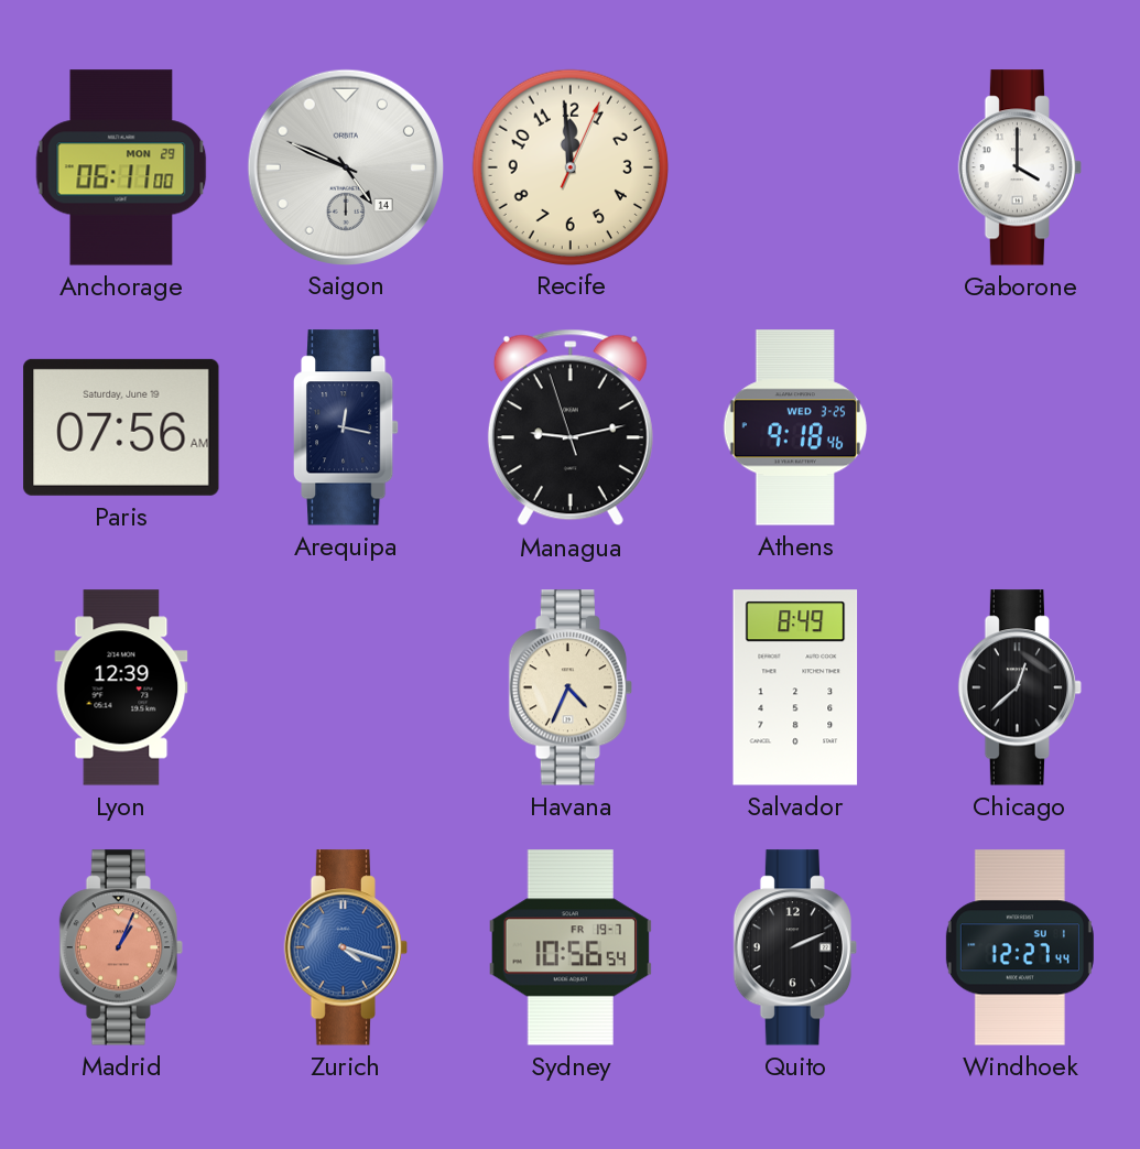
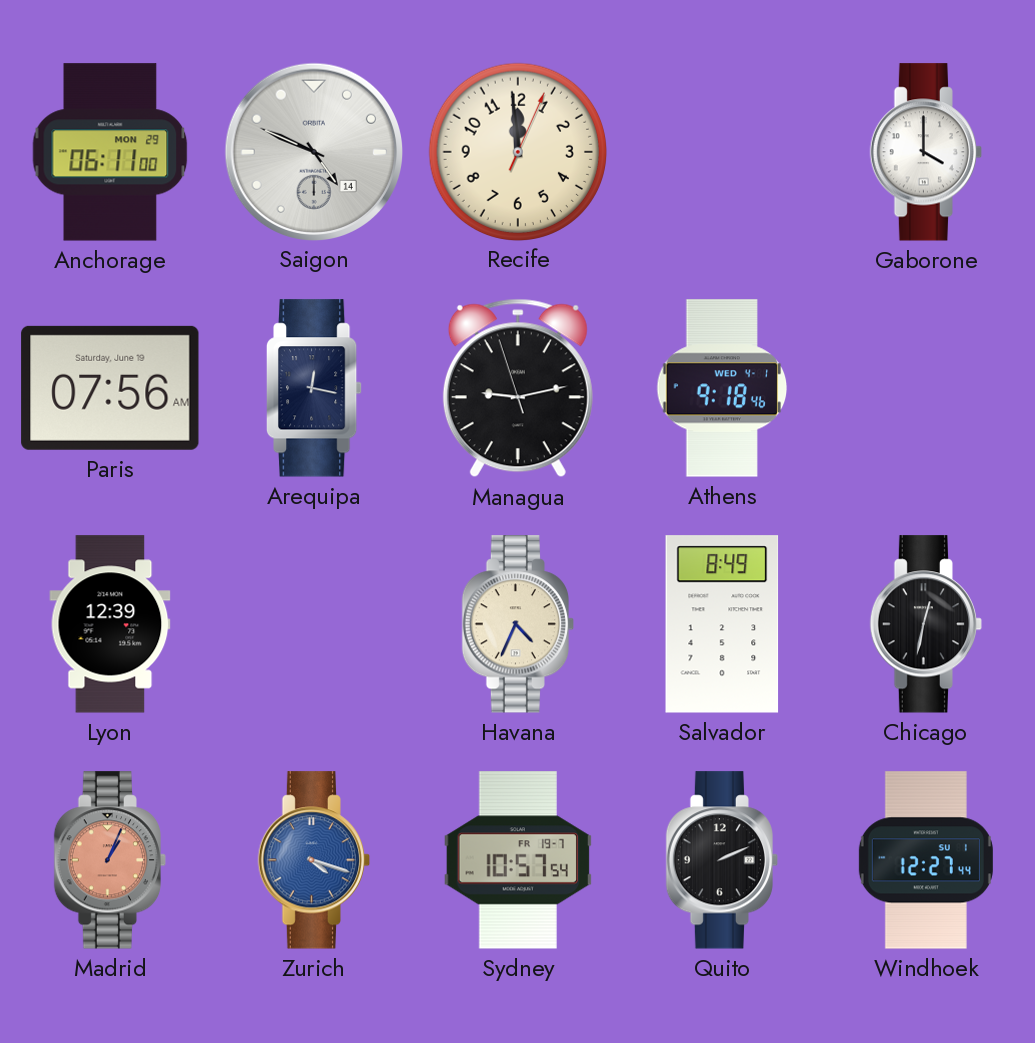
Athens date: WED 3-25 -> WED 4-1 (722, 388)
Chicago: 12:38 -> 12:32 (926, 624)
Sydney: 10:56 -> 10:57 (518, 860)
